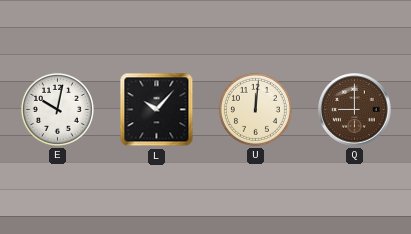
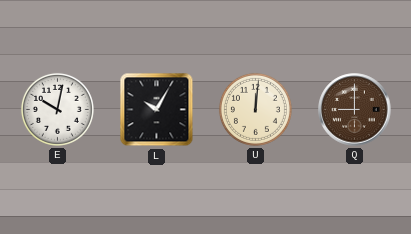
L: 10:07 -> 10:05 (157, 110)
